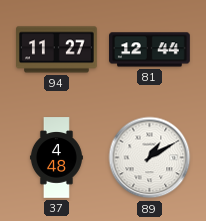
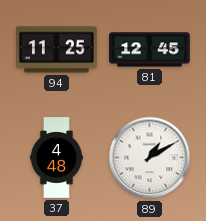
94: 11:27 -> 11:25 (57, 50)
81: 12:44 -> 12:45 (150, 50)
